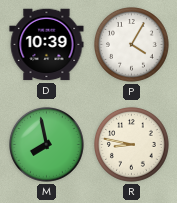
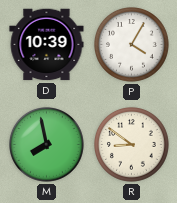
R: 8:47 -> 8:51 (132, 145)
